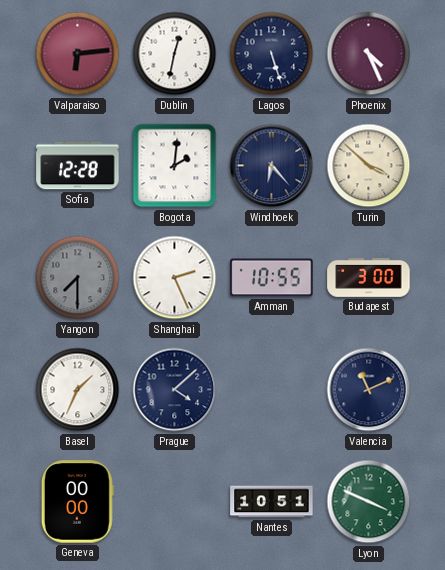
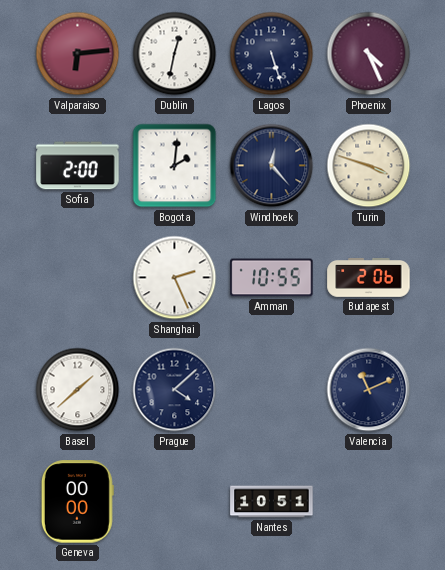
Sofia: 12:28 -> 2:00 (78, 166)
Windhoek: 6:23 -> 12:23 (272, 166)
Turin: 3:52 -> 3:48 (369, 166)
Yangon: 7:30 -> none (78, 278)
Budapest: 3:00 -> 2:06 (369, 278)
Basel: 1:34 -> 1:38 (78, 390)
Lyon: 3:49 -> none (369, 502)
